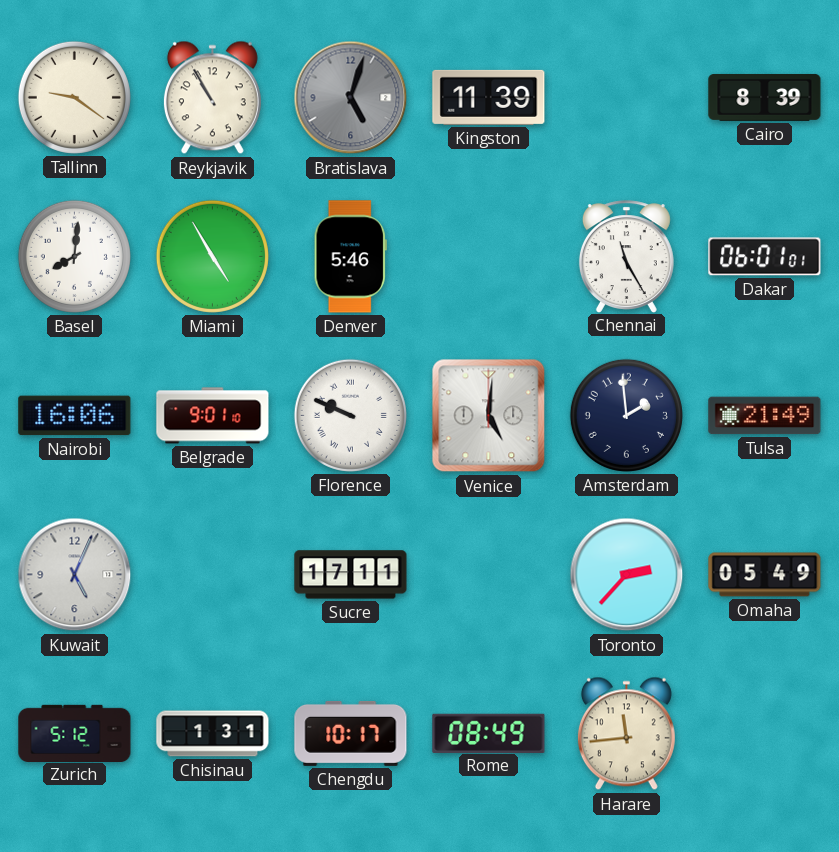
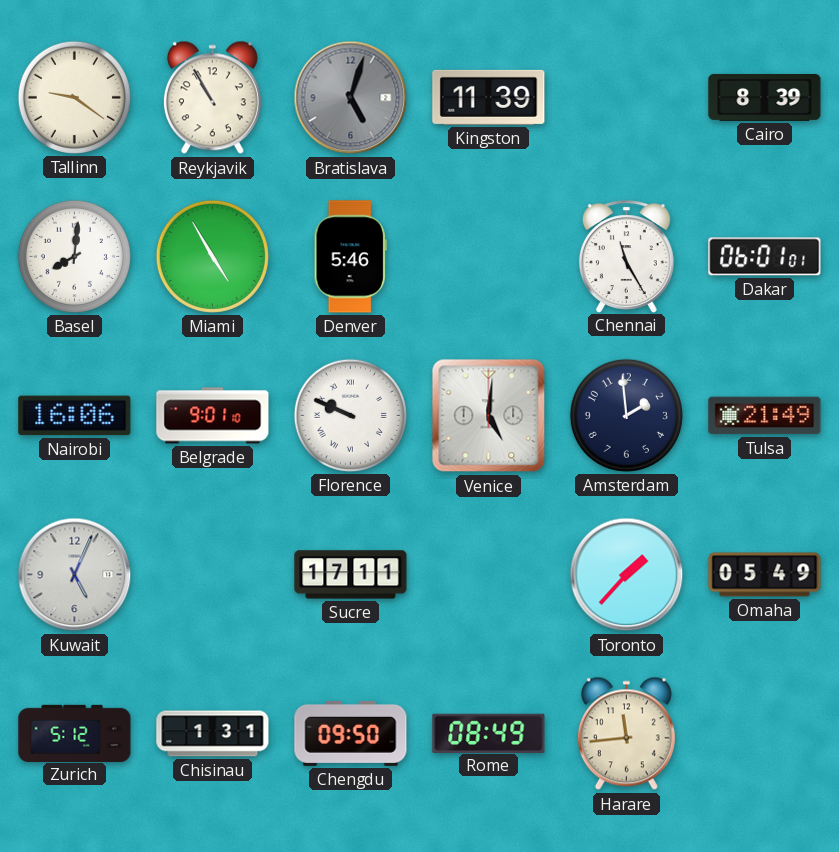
Toronto: 2:37 -> 1:37 (627, 575)
Chengdu: 10:17 -> 09:50 (351, 733)
